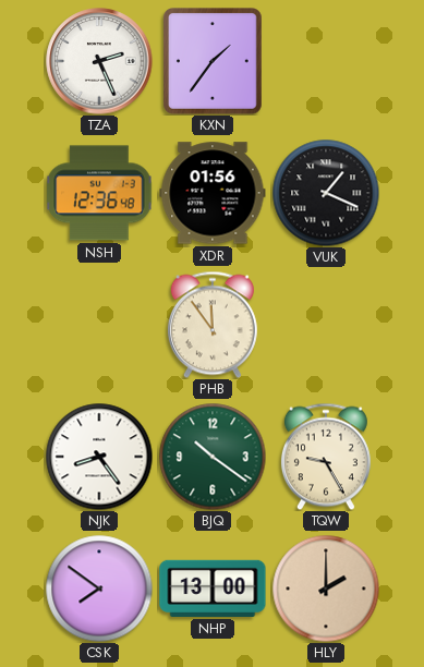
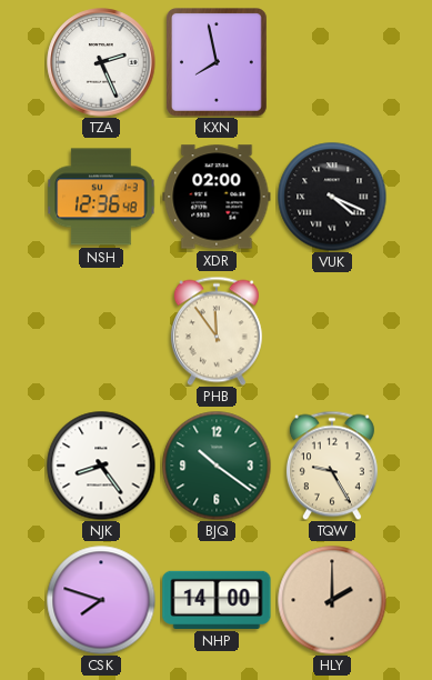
KXN: 1:36 -> 7:58 (218, 63)
XDR: 01:56 -> 02:00 (217, 197)
VUK: 1:19 -> 4:19 (332, 197)
CSK: 7:51 -> 7:48 (101, 600)
NHP: 13:00 -> 14:00 (217, 600)
